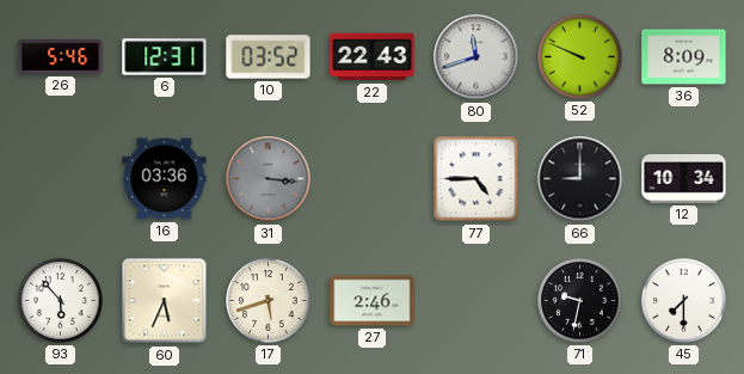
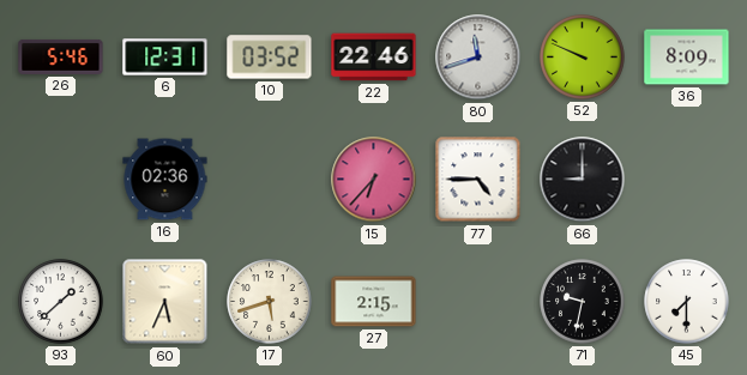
22: 22:43 -> 22:46 (374, 58)
16: 03:36 -> 02:36 (165, 180)
31: 3:16 -> none (269, 179)
15: none -> 6:37 (374, 180)
12: 10:34 -> none (684, 179)
93: 5:53 -> 1:38 (61, 302)
27: 2:46 -> 2:15 (374, 302)
